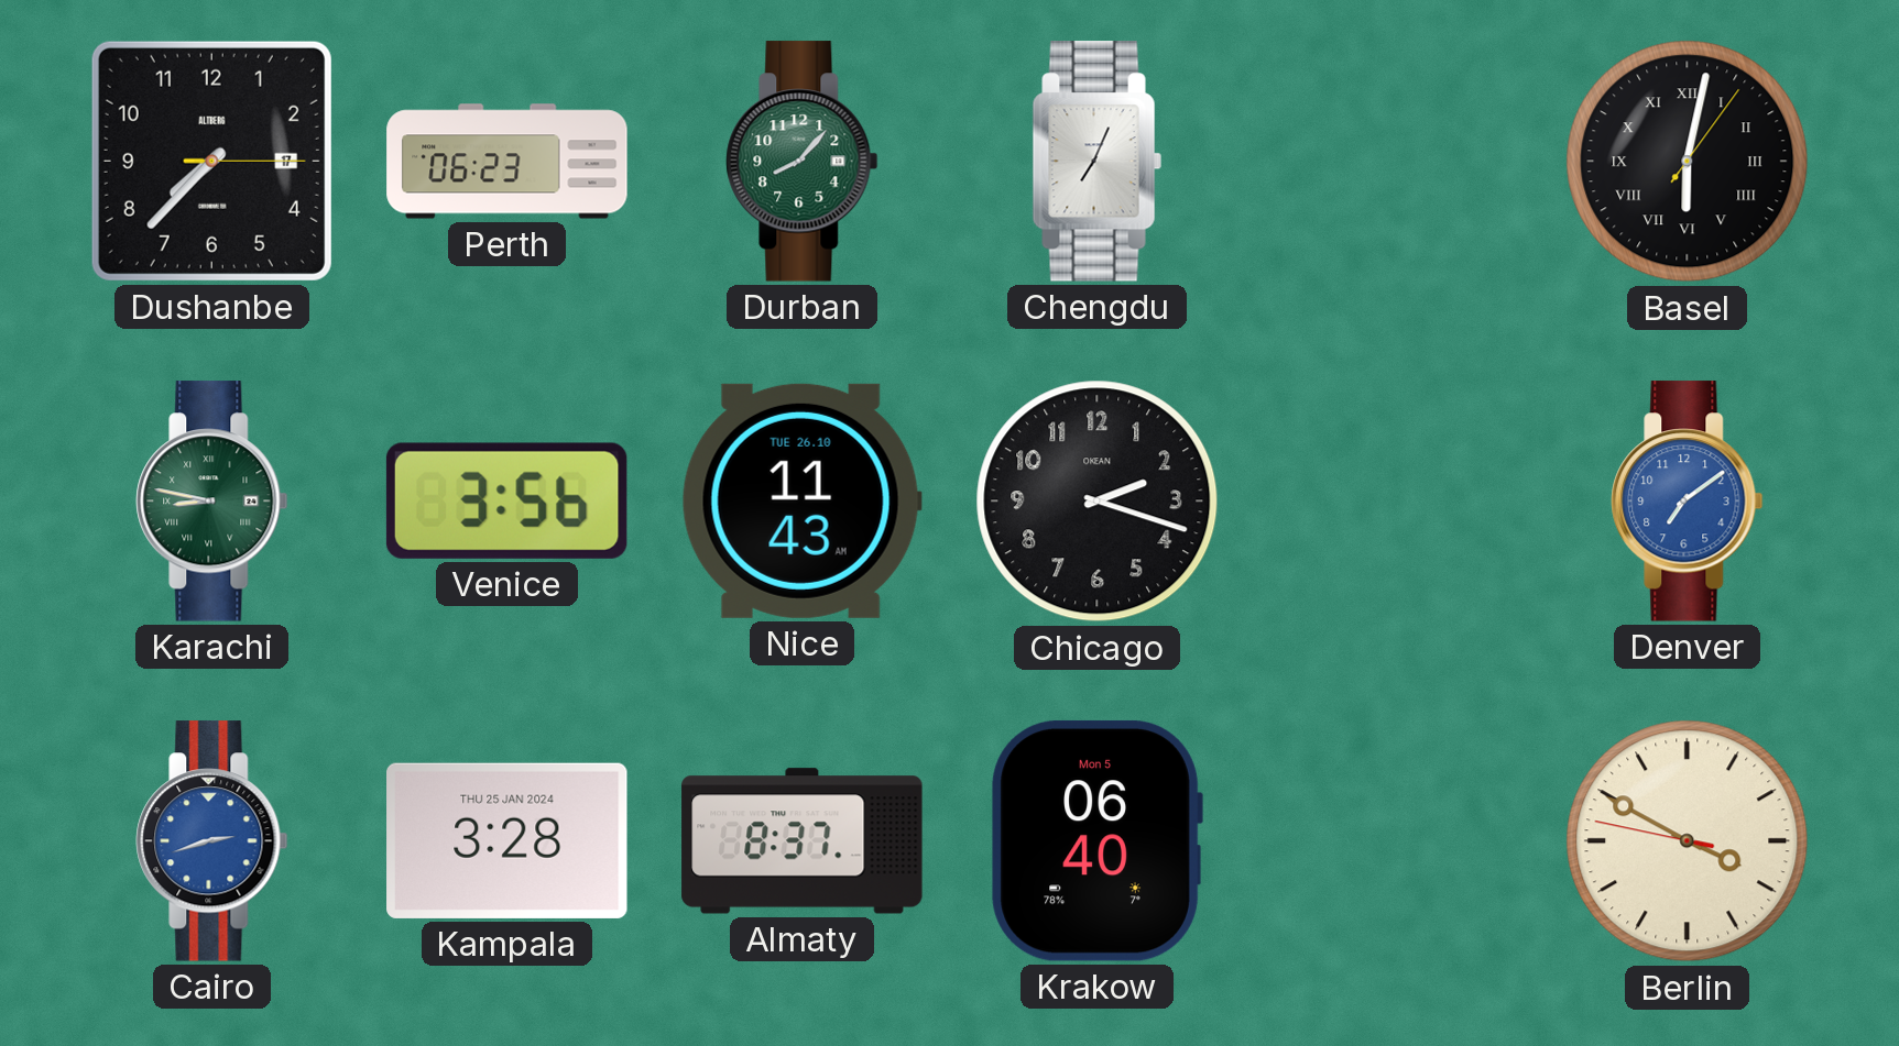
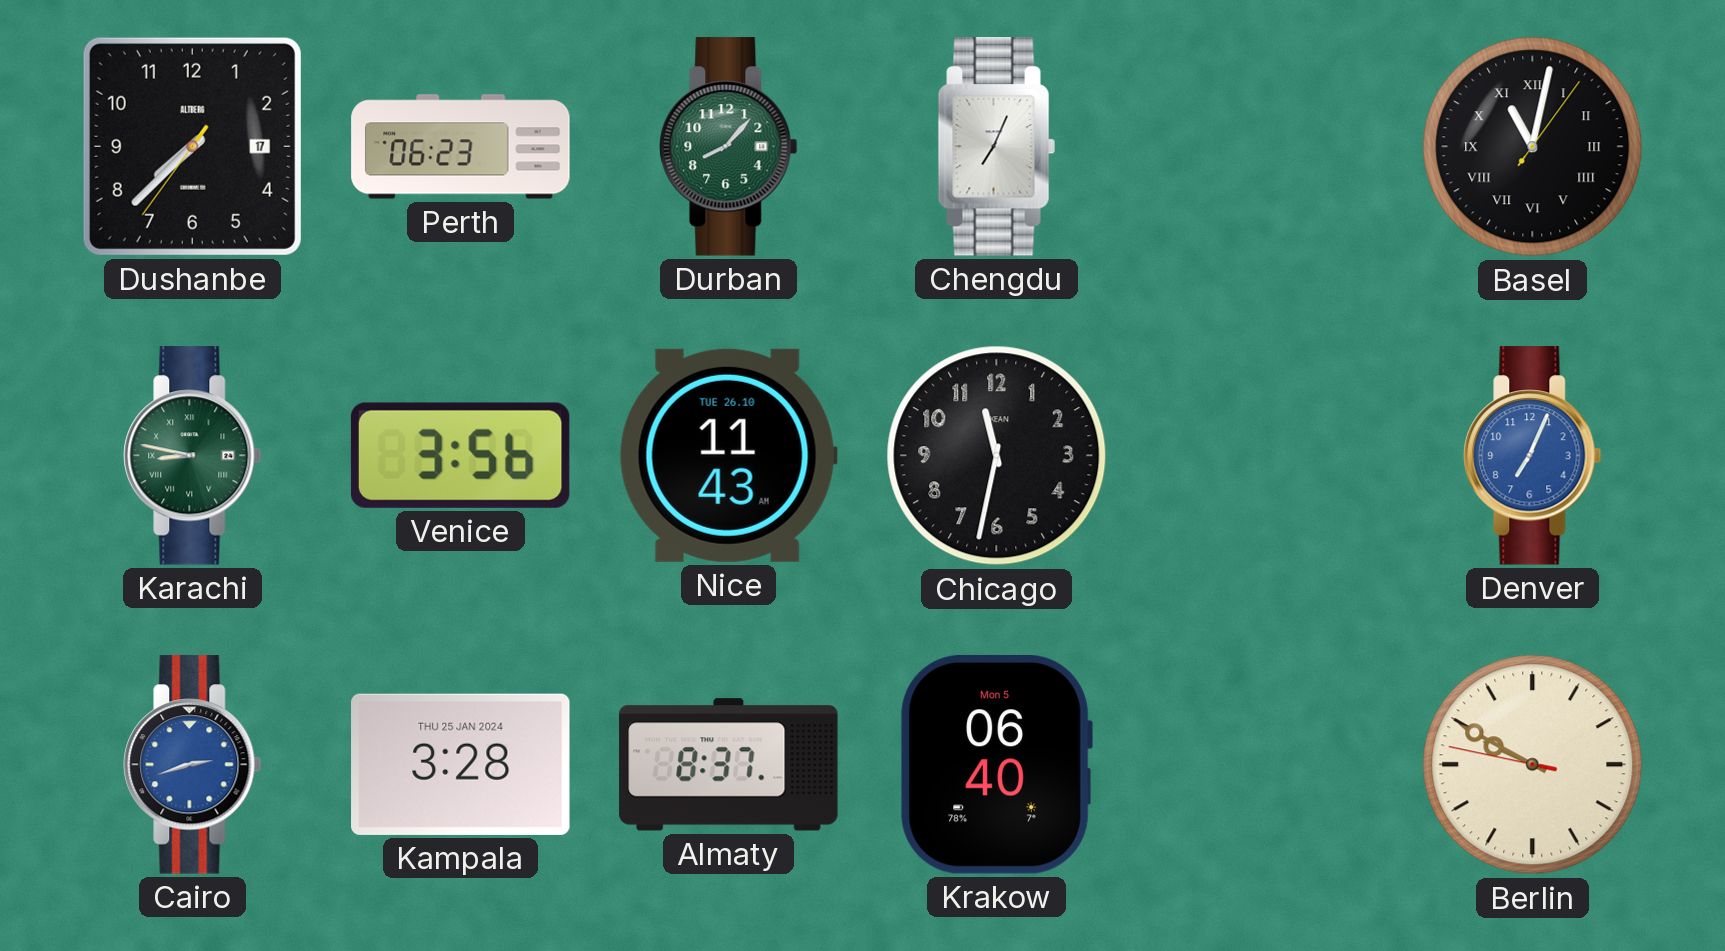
Dushanbe: 7:37:15 -> 7:37:36 (192, 146)
Basel: 6:02 -> 11:02 (1533, 147)
Chicago: 2:18 -> 11:32 (997, 456)
Denver: 7:09 -> 7:04 (1533, 456)
Berlin: 3:49 -> 9:49 (1533, 765)
